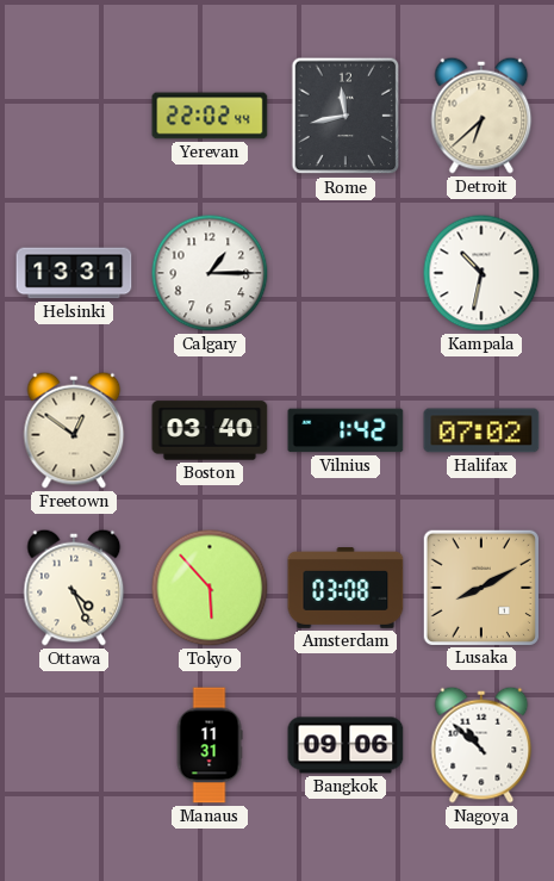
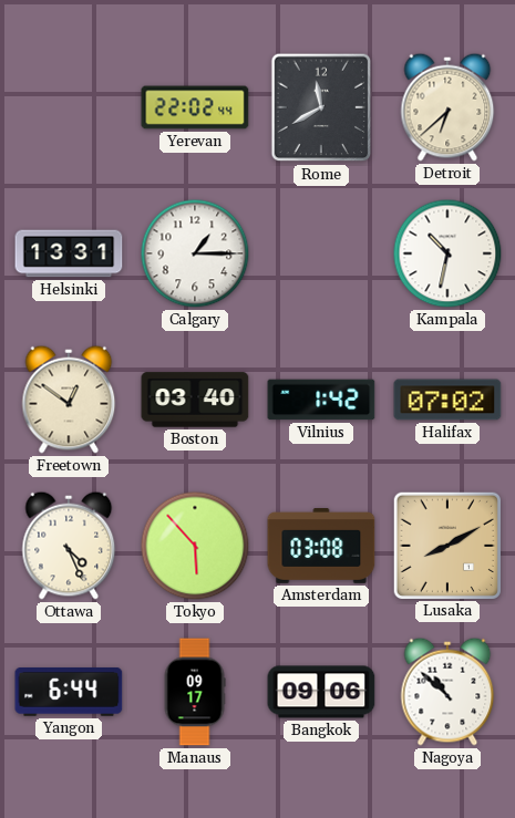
Rome: 11:43 -> 11:40 (321, 107)
Yangon: none -> 6:44 (69, 693)
Manaus: 11:31 -> 09:17 (195, 692)
